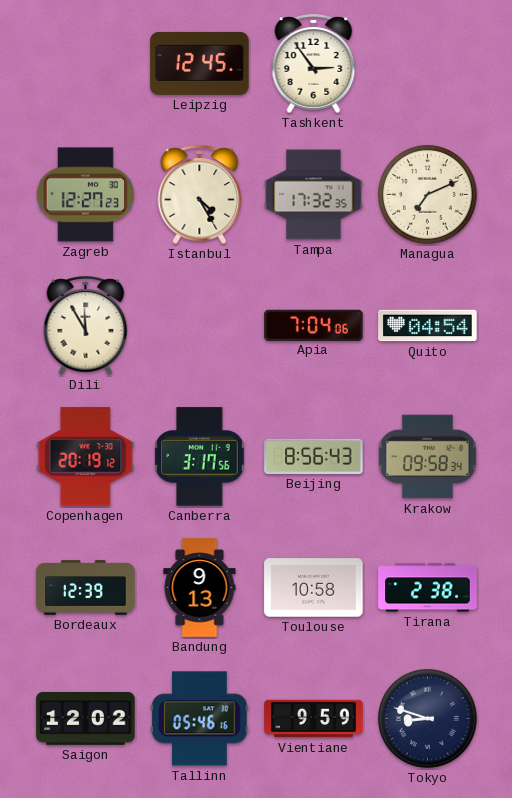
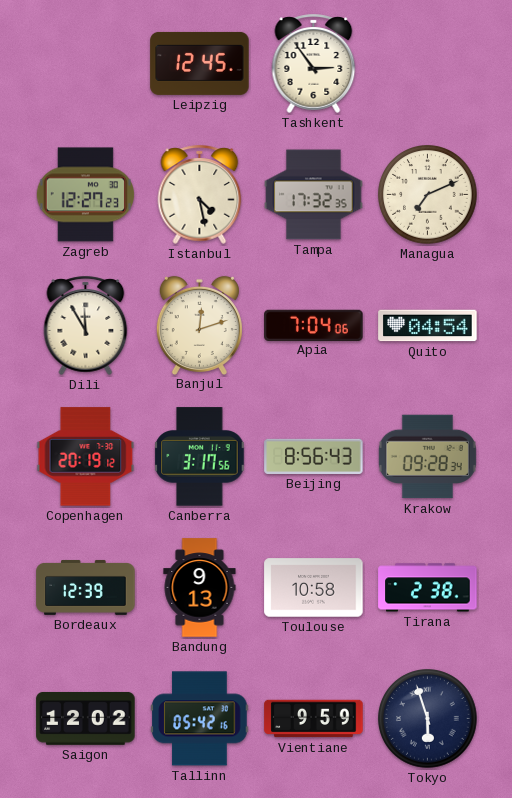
Istanbul: 4:25 -> 4:28 (200, 194)
Banjul: none -> 12:12 (199, 325)
Krakow: 09:58 -> 09:28 (427, 457)
Tallinn: 05:46 -> 05:42 (200, 719)
Tokyo: 8:48 -> 5:57 (428, 719)
